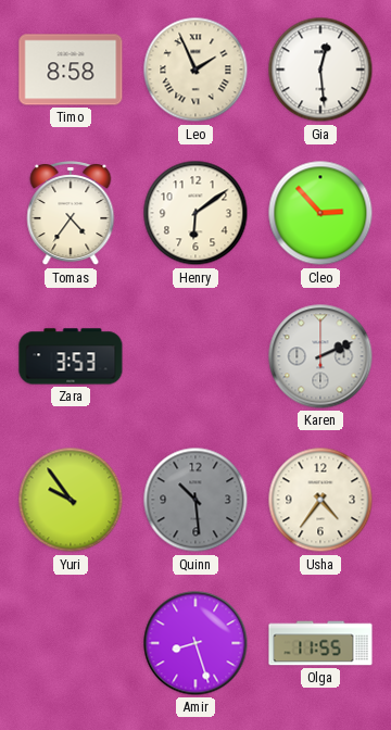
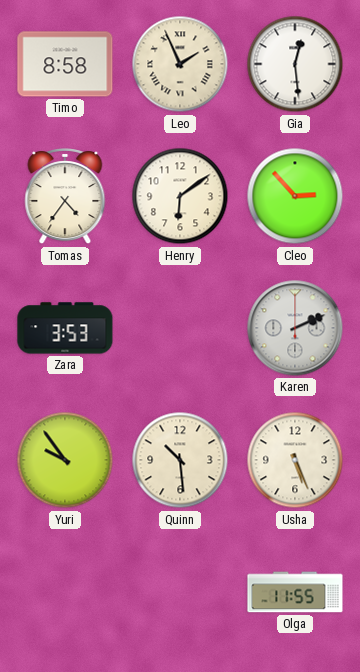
Quinn dial: grey -> cream (180, 460)
Usha: 4:36 -> 5:26 (295, 460)
Amir: 8:27 -> none (195, 643)
